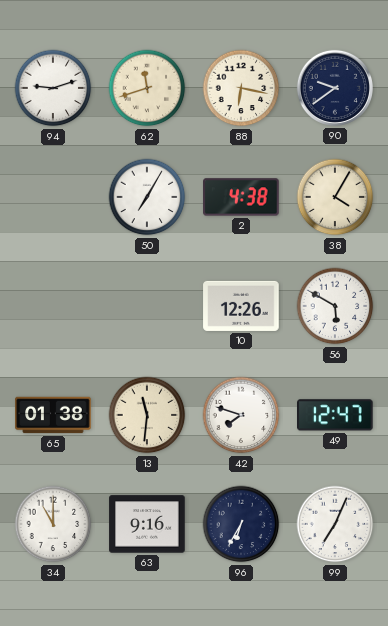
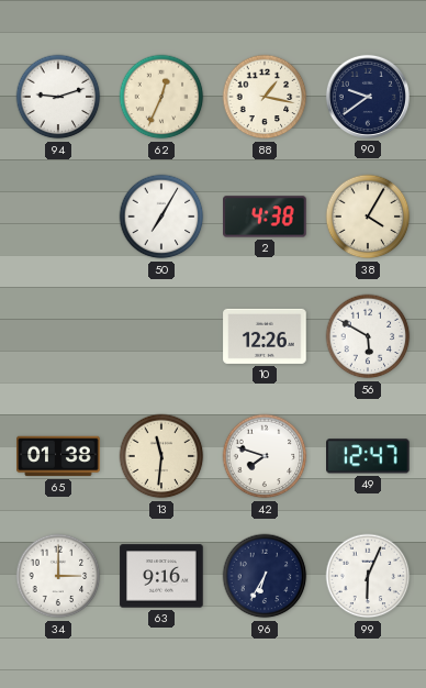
62: 11:42 -> 12:34 (161, 97)
88: 6:17 -> 1:17 (265, 97)
34: 11:00 -> 3:00 (58, 576)
99: 7:04 -> 6:04 (368, 576)
